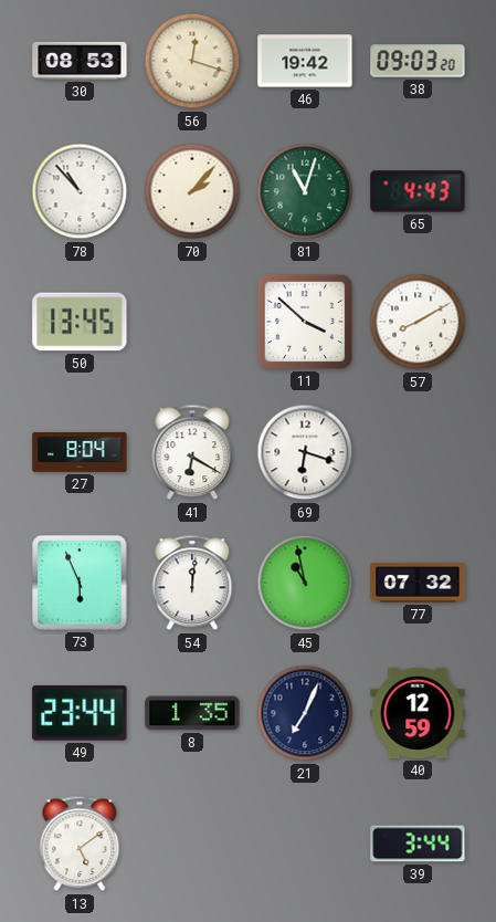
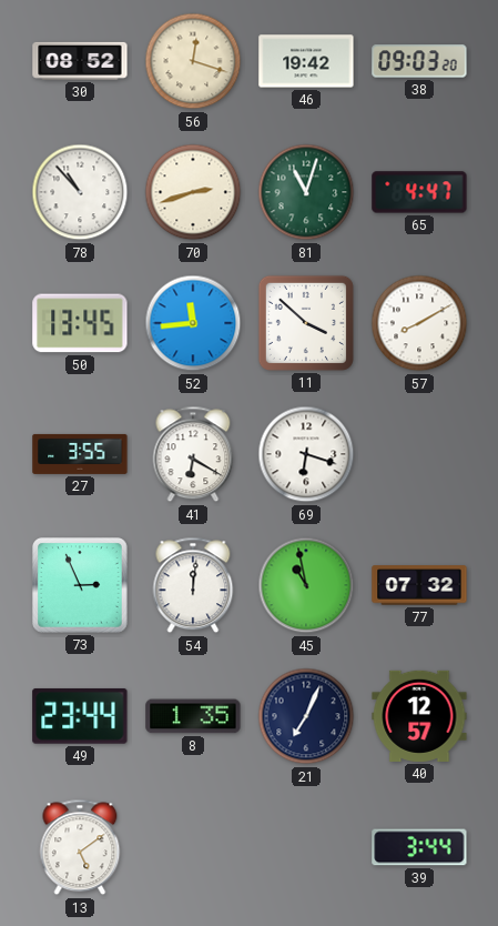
30: 08:53 -> 08:52 (80, 61)
70: 2:07 -> 2:42 (193, 192)
65: 4:43 -> 4:47 (419, 192)
52: none -> 11:44 (193, 323)
27: 8:04 -> 3:55 (80, 454)
73: 5:56 -> 2:56 (80, 585)
40: 12:59 -> 12:57 (419, 716)
